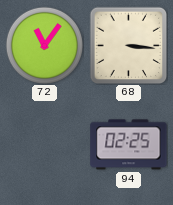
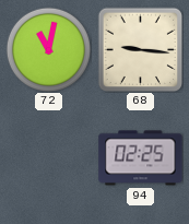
72: 11:06 -> 11:02 (48, 49)
68: 3:16 -> 9:16 (140, 49)
